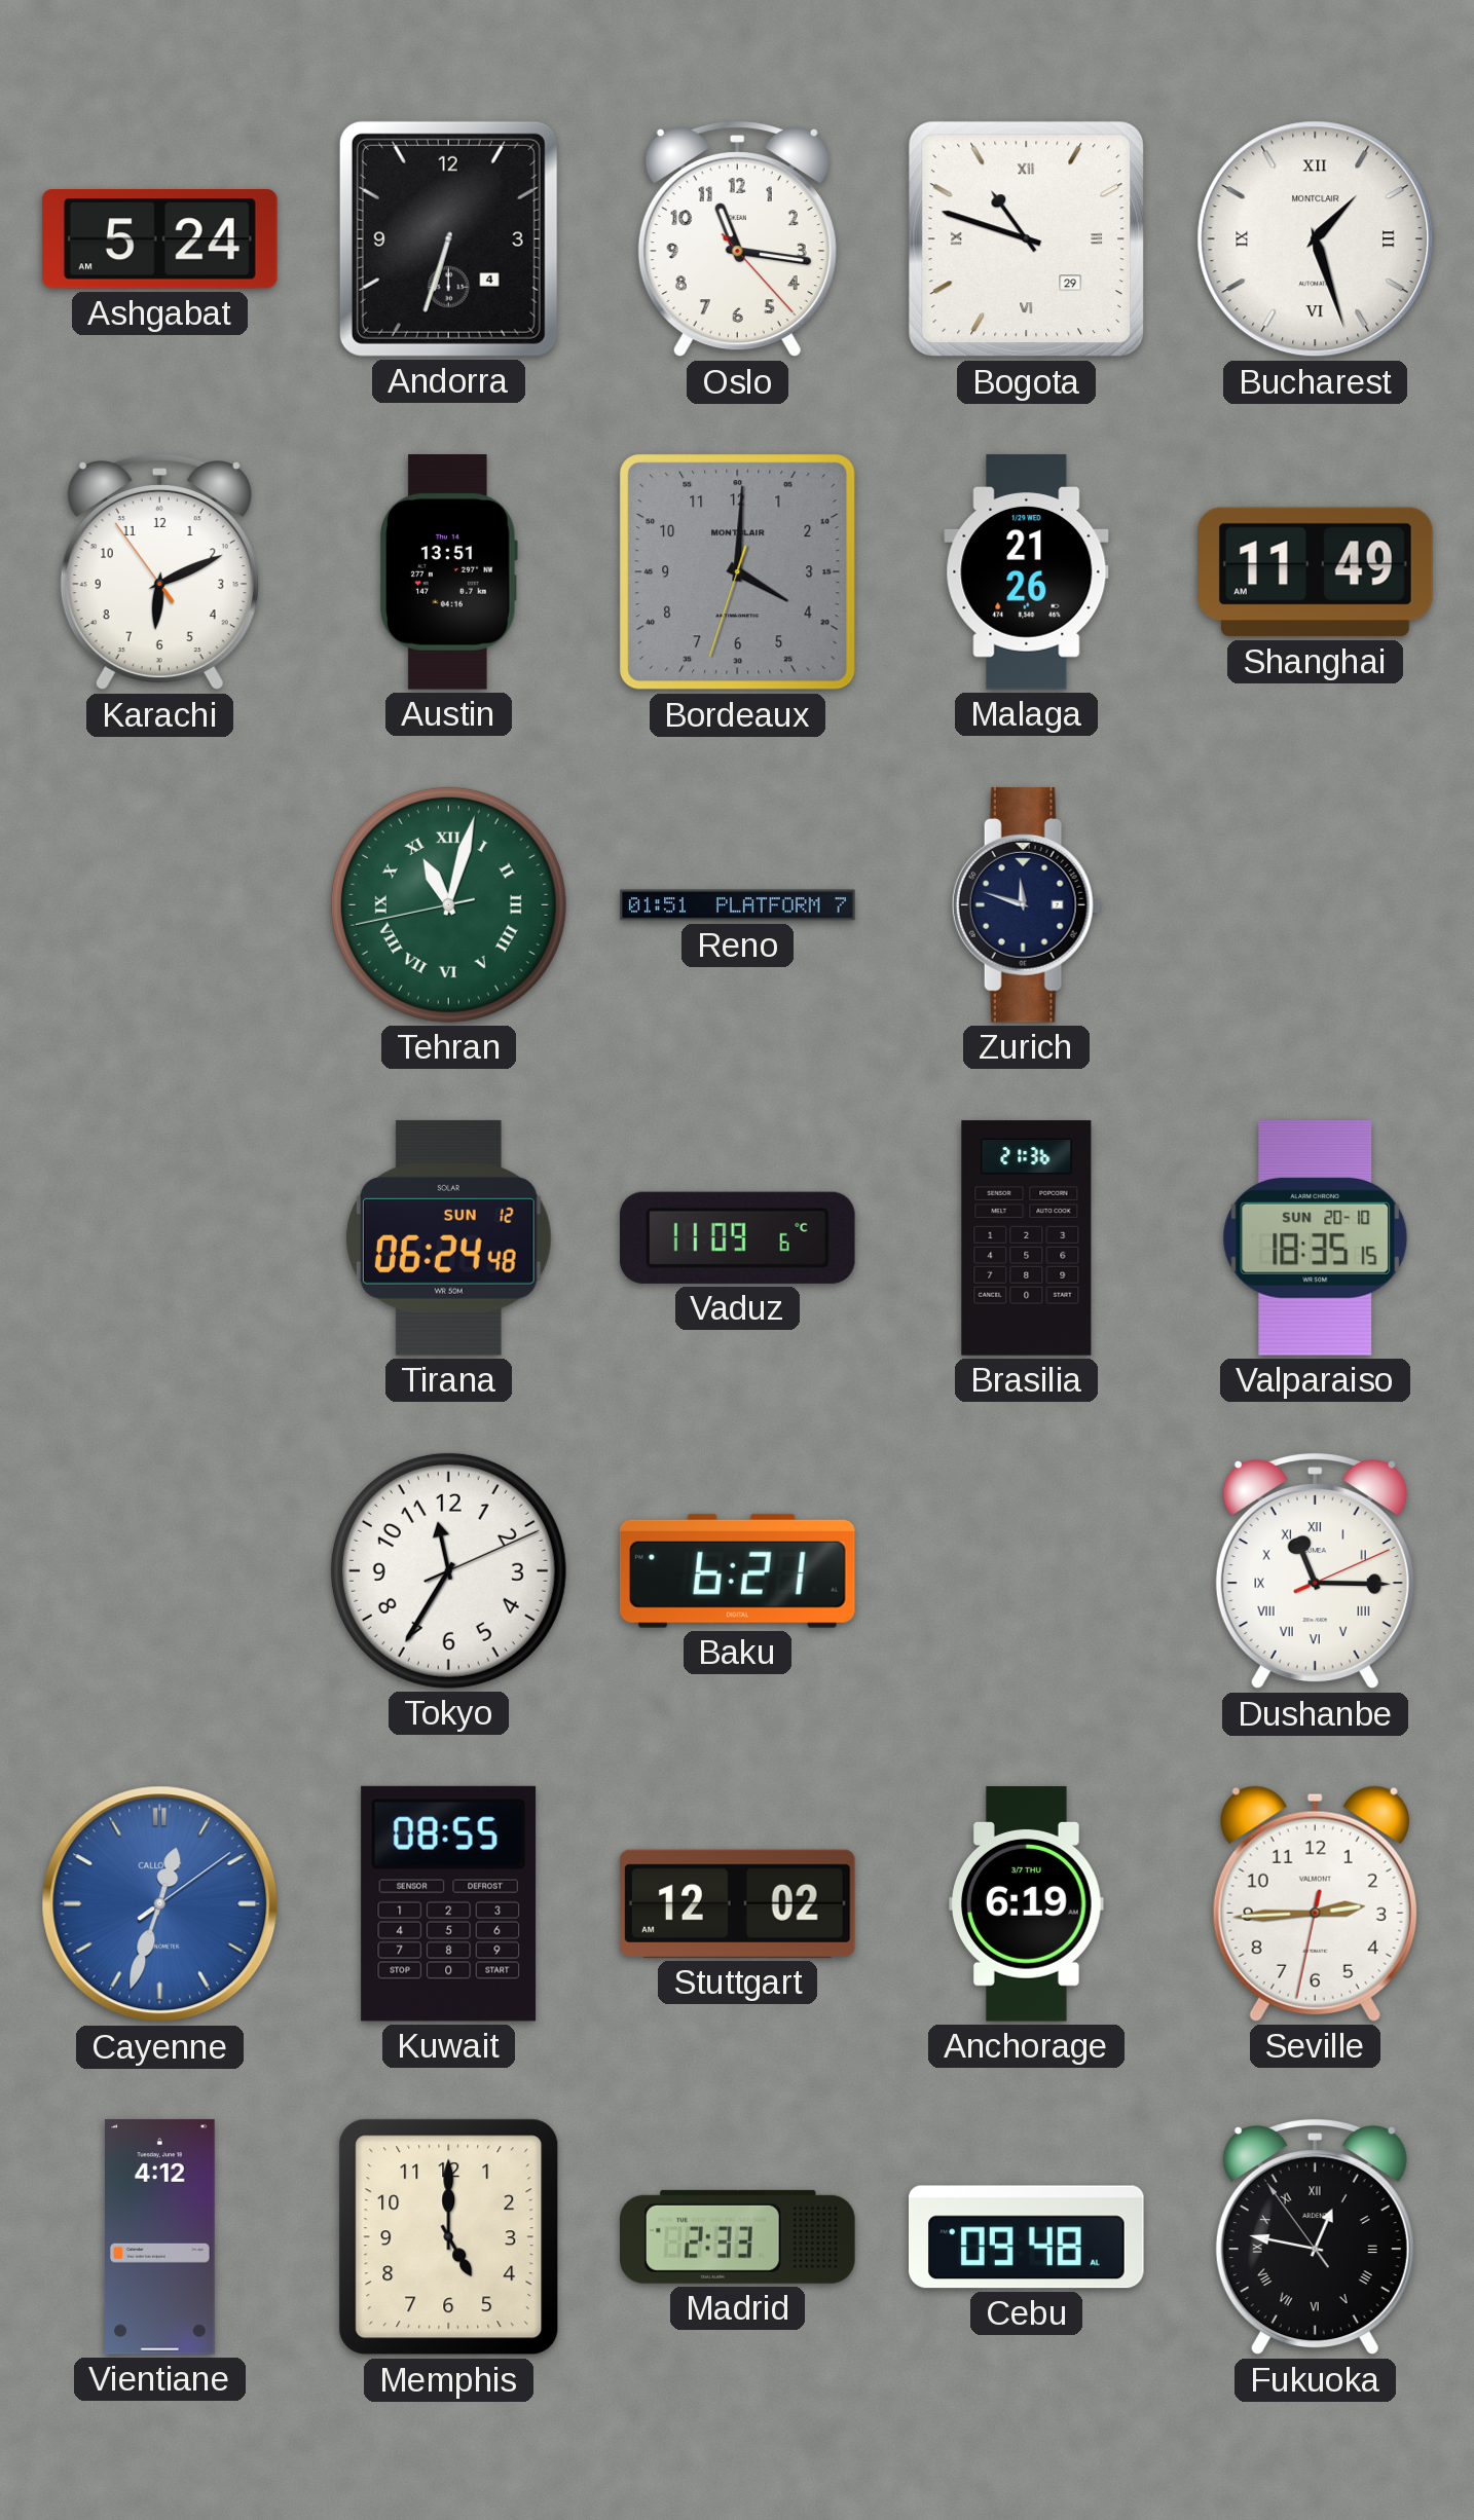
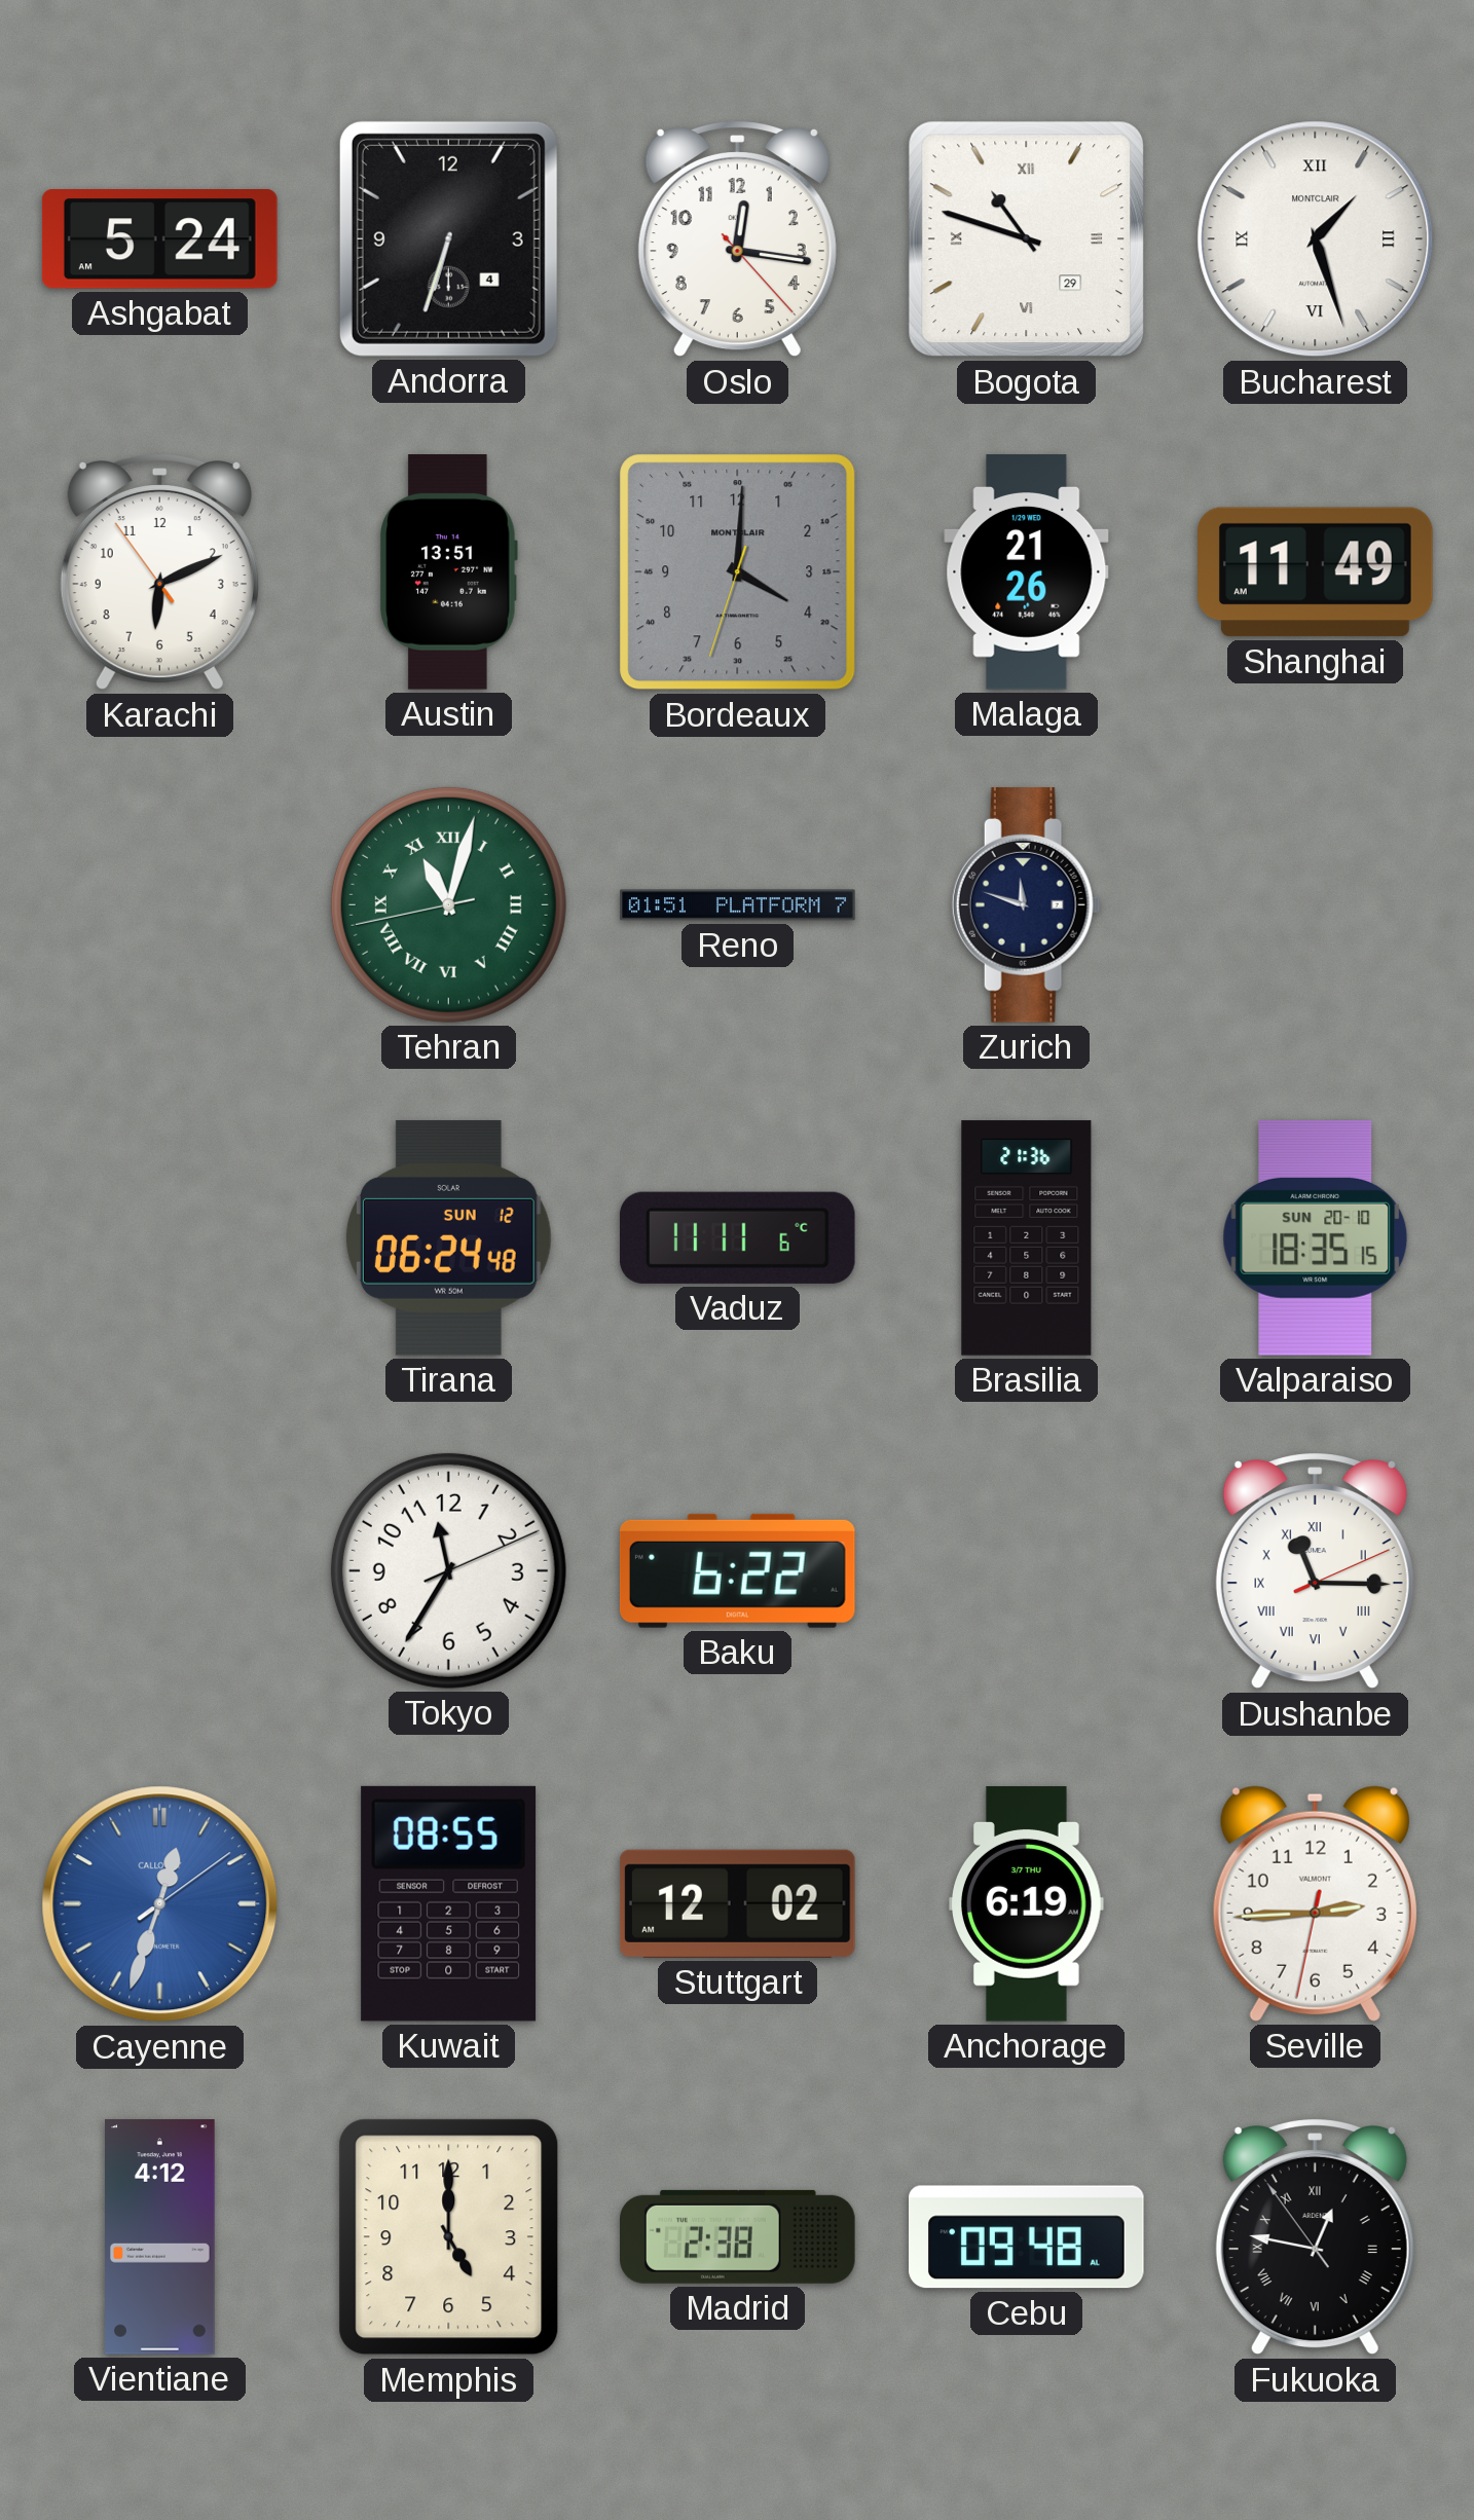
Oslo: 11:16 -> 12:16 (737, 238)
Vaduz: 11:09 -> 11:11 (737, 1237)
Baku: 6:21 -> 6:22 (737, 1570)
Madrid: 2:33 -> 2:38 (738, 2236)
